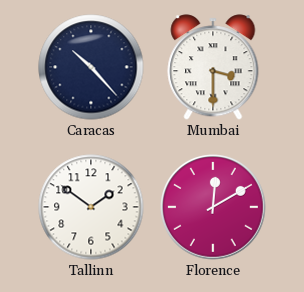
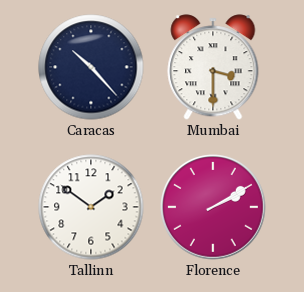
Florence: 12:10 -> 2:10 (214, 208)
